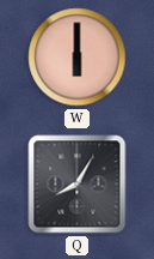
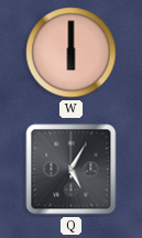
Q: 8:05 -> 5:05 (72, 170)
